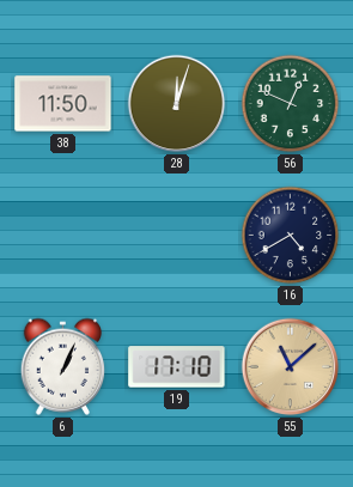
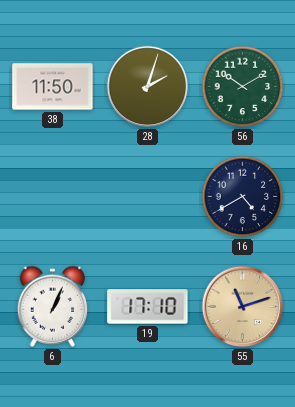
28: 12:03 -> 2:03 (148, 87)
56: 12:49 -> 10:10 (243, 87)
55: 11:08 -> 11:12 (243, 307)
